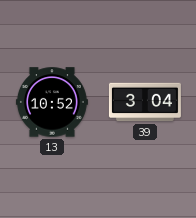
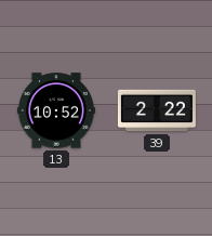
39: 3:04 -> 2:22 (157, 110)
